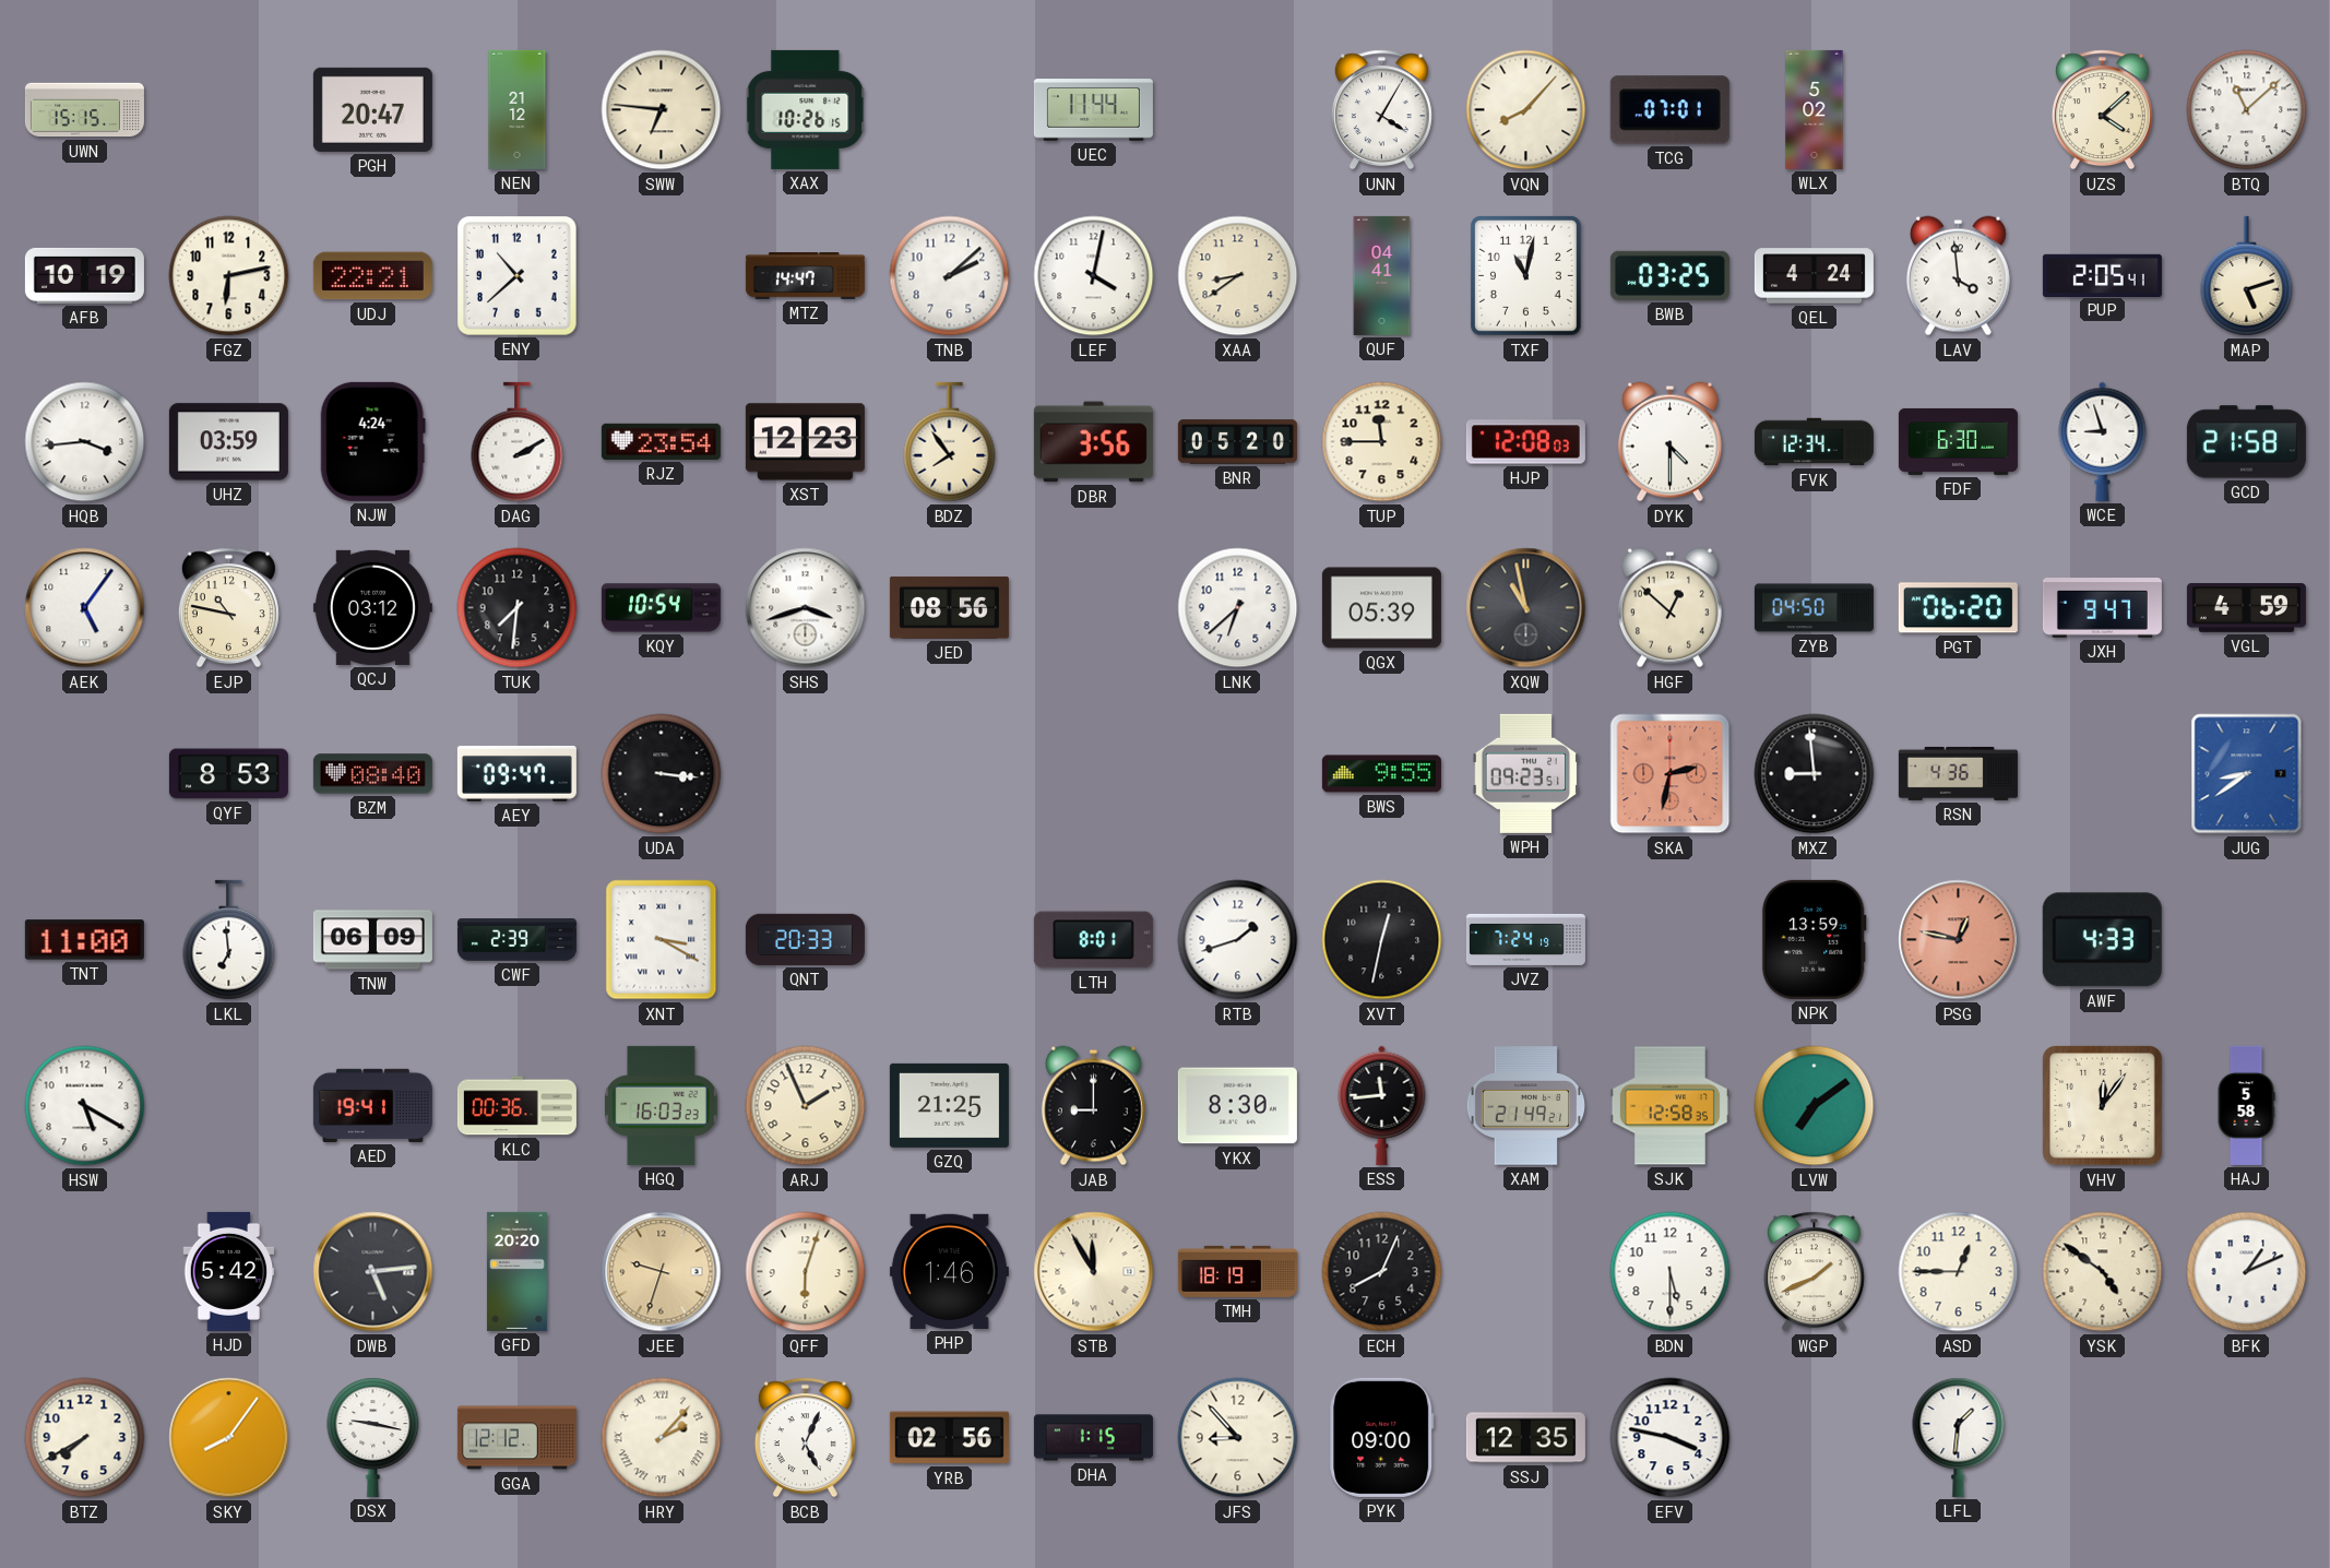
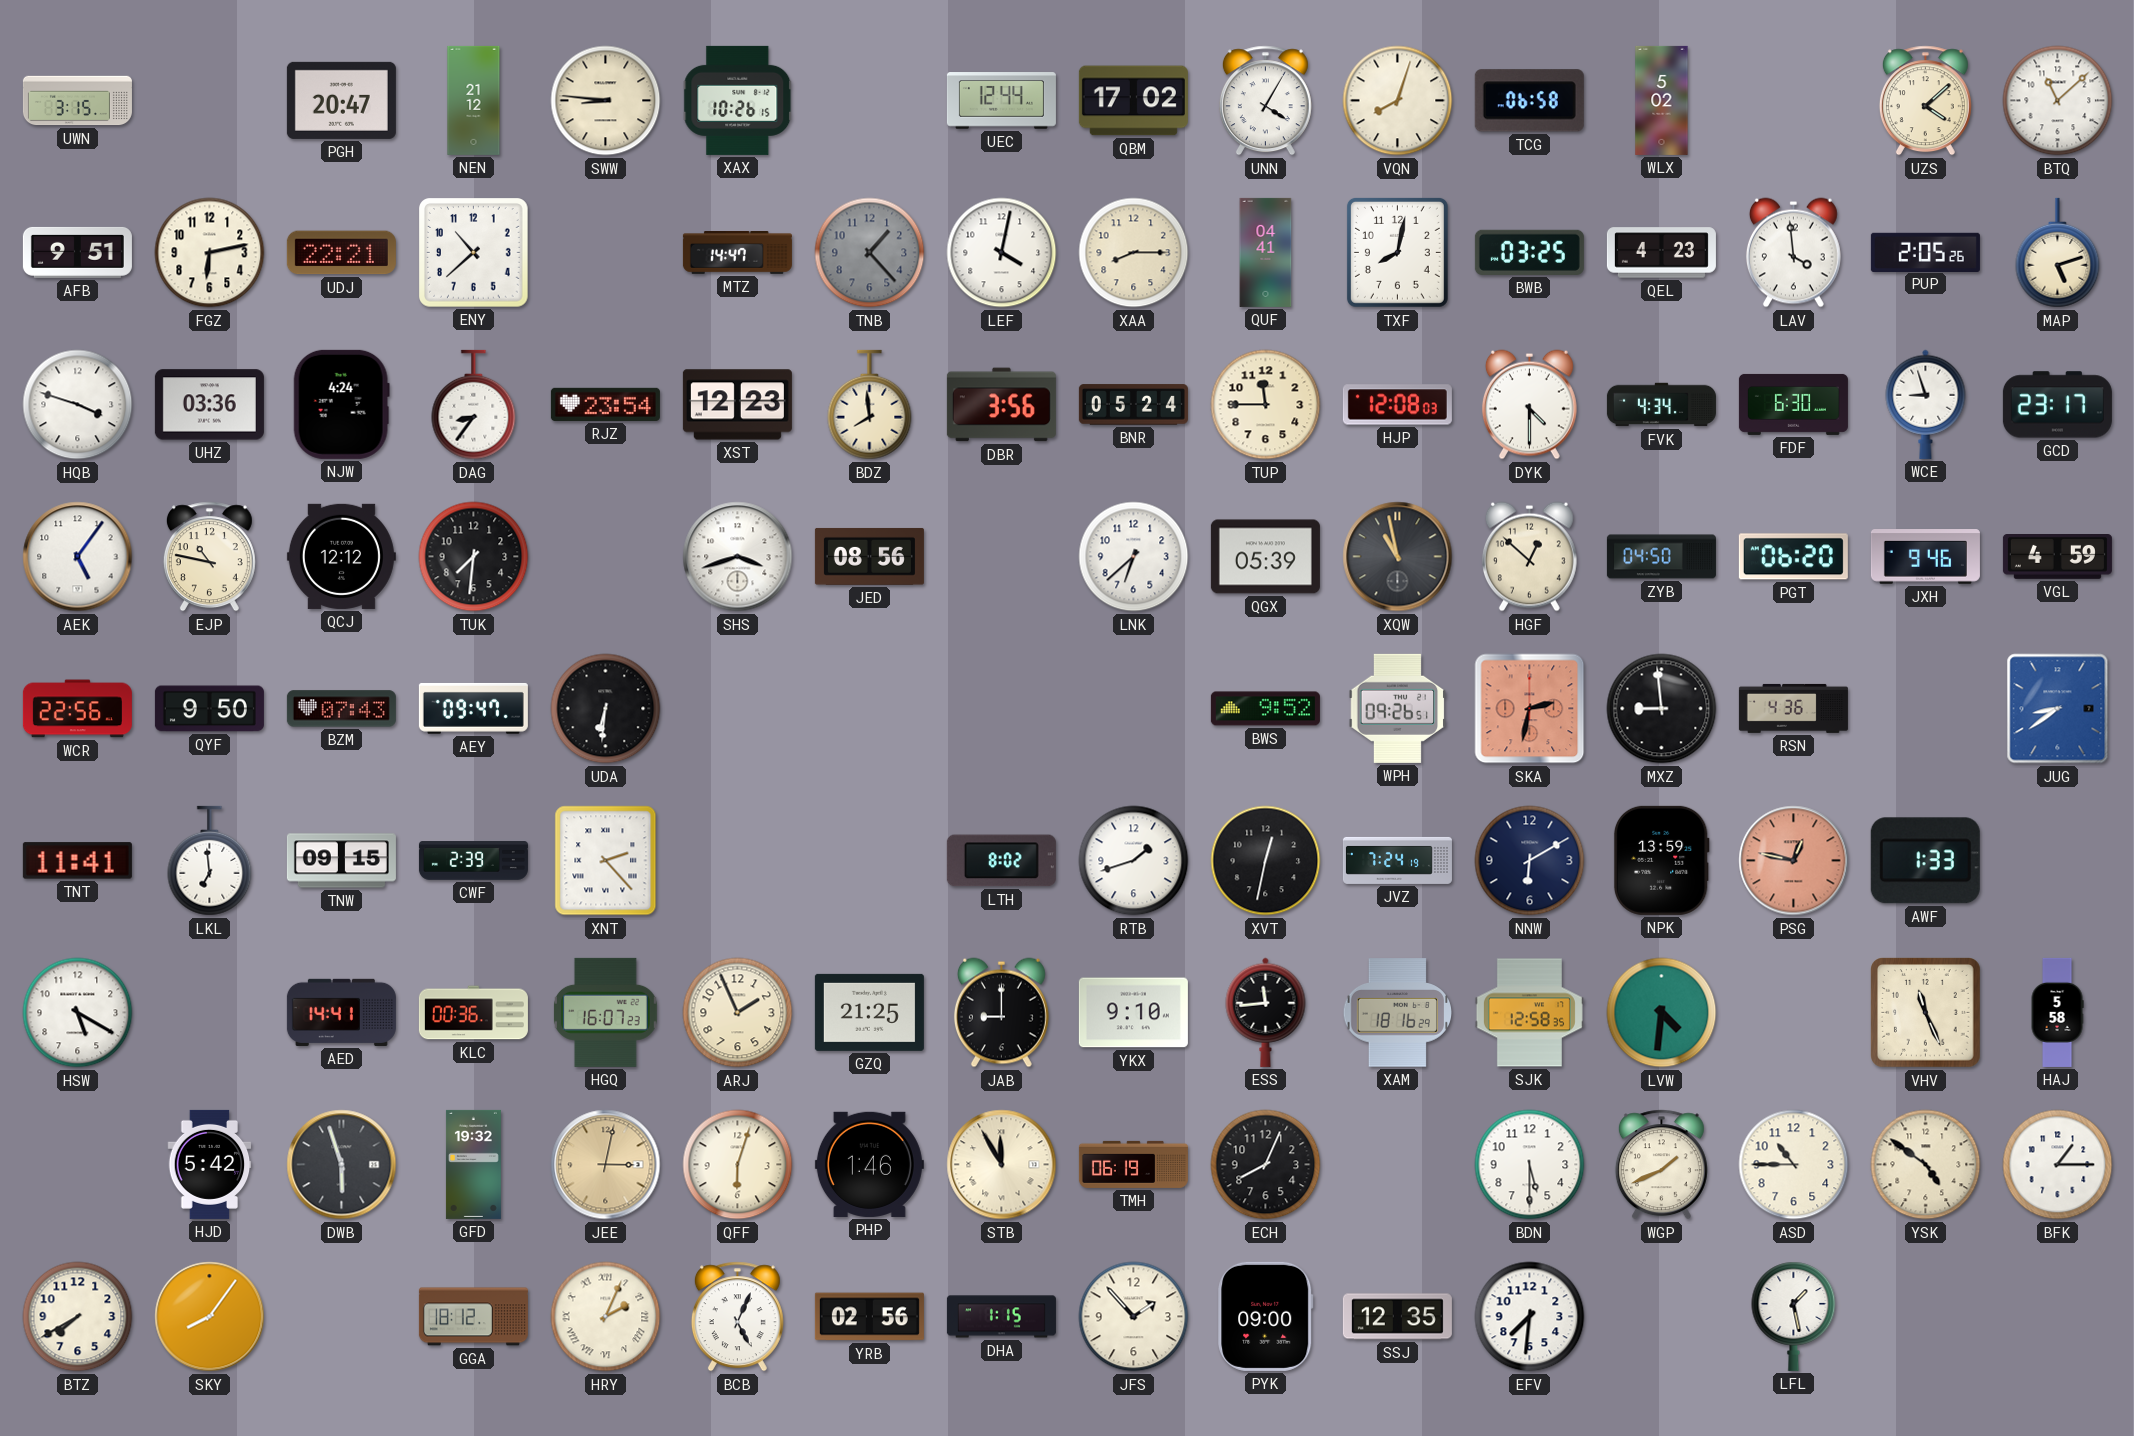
UWN: 15:15 -> 3:15 (77, 101)
SWW: 6:46 -> 8:46 (606, 101)
UEC: 11:44 -> 12:44 (1001, 101)
QBM: none -> 17:02 (1133, 101)
VQN: 8:07 -> 8:03 (1398, 101)
TCG: 07:01 -> 06:58 (1529, 101)
AFB: 10:19 -> 9:51 (77, 252)
TNB: 2:08 -> 1:23 (870, 253)
TNB dial: white -> grey (870, 253)
XAA: 8:39 -> 8:15 (1134, 253)
TXF: 11:02 -> 8:02 (1397, 252)
QEL: 4:24 -> 4:23 (1661, 253)
PUP: 2:05:41 -> 2:05:26 (1925, 252)
HQB: 3:44 -> 3:48 (78, 405)
UHZ: 03:59 -> 03:36 (209, 405)
DAG: 2:10 -> 8:36 (474, 405)
BDZ: 7:54 -> 7:59 (870, 405)
BNR: 05:20 -> 05:24 (1133, 405)
FVK: 12:34 -> 4:34 (1661, 405)
GCD: 21:58 -> 23:17 (2057, 405)
QCJ: 03:12 -> 12:12 (341, 556)
KQY: 10:54 -> none (661, 608)
JXH: 9:47 -> 9:46 (1925, 557)
WCR: none -> 22:56 (77, 709)
QYF: 8:53 -> 9:50 (209, 709)
BZM: 08:40 -> 07:43 (341, 709)
UDA: 3:16 -> 6:31 (606, 709)
BWS: 9:55 -> 9:52 (1265, 709)
WPH: 09:23 -> 09:26 (1398, 708)
TNT: 11:00 -> 11:41 (77, 861)
TNW: 06:09 -> 09:15 (341, 861)
XNT: 3:20 -> 2:23 (606, 861)
QNT: 20:33 -> none (805, 939)
LTH: 8:01 -> 8:02 (1001, 861)
NNW: none -> 6:10 (1530, 861)
AWF: 4:33 -> 1:33 (1925, 861)
AED: 19:41 -> 14:41 (341, 1012)
HGQ: 16:03 -> 16:07 (605, 1012)
YKX: 8:30 -> 9:10 (1133, 1013)
XAM: 21:49 -> 18:16 (1397, 1013)
LVW: 7:09 -> 4:31 (1662, 1013)
VHV: 12:06 -> 11:26 (1926, 1013)
DWB: 5:14 -> 5:57 (342, 1165)
GFD: 20:20 -> 19:32 (473, 1164)
JEE: 9:33 -> 3:02 (606, 1165)
TMH: 18:19 -> 06:19 (1133, 1164)
ASD: 12:45 -> 10:45 (1794, 1165)
BFK: 1:11 -> 1:15 (2058, 1165)
DSX: 9:17 -> none (373, 1437)
GGA: 12:12 -> 18:12 (473, 1317)
HRY: 2:07 -> 2:04 (606, 1317)
JFS: 8:53 -> 1:53 (1134, 1317)
EFV: 3:47 -> 7:31 (1530, 1317)
LFL: 1:31 -> 1:28 (1794, 1316)
